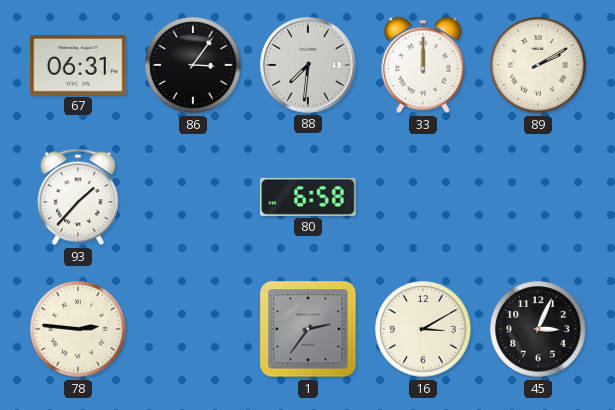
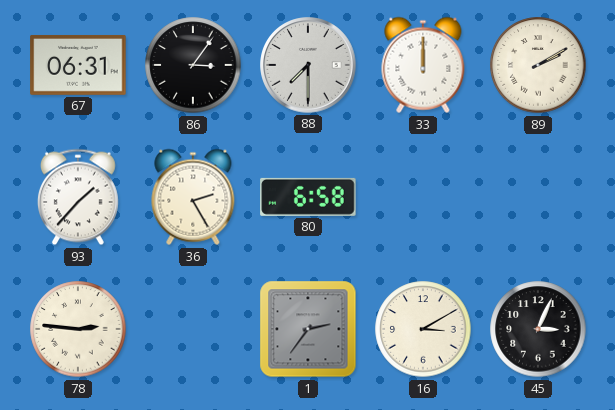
88: 7:31 -> 7:30 (308, 65)
36: none -> 2:25 (193, 197)
